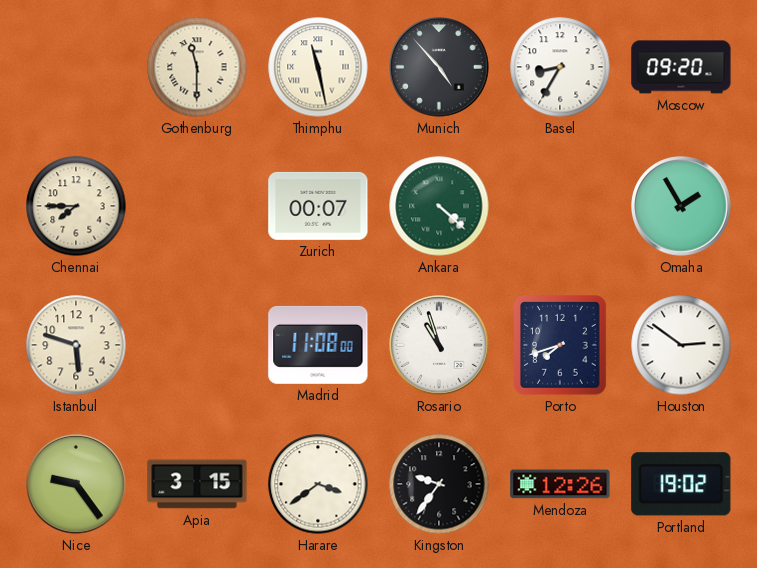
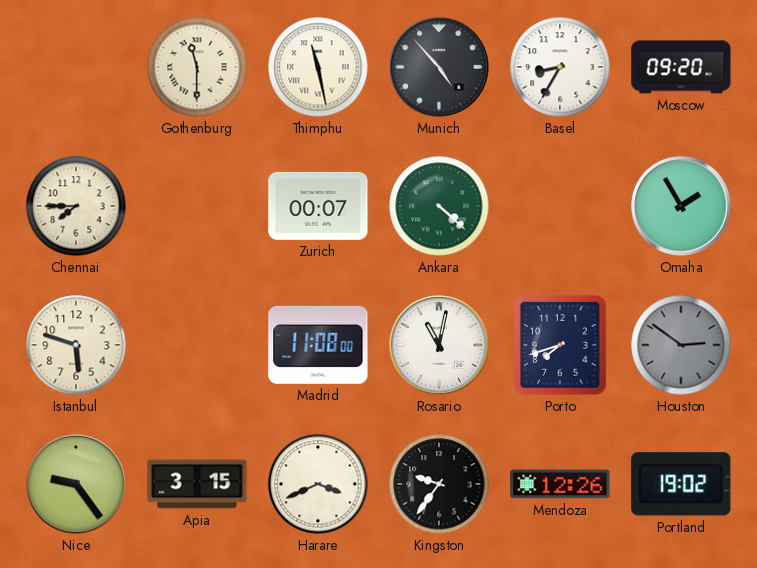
Rosario: 10:57 -> 11:02 (439, 345)
Houston dial: white -> grey (681, 345)
Harare: 3:39 -> 3:41 (318, 484)
